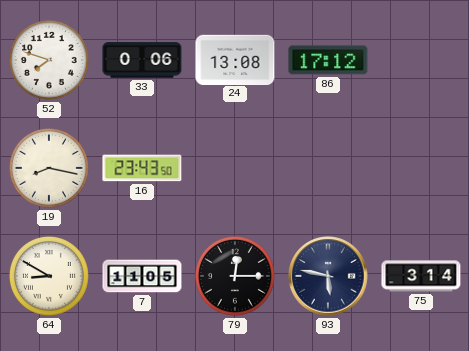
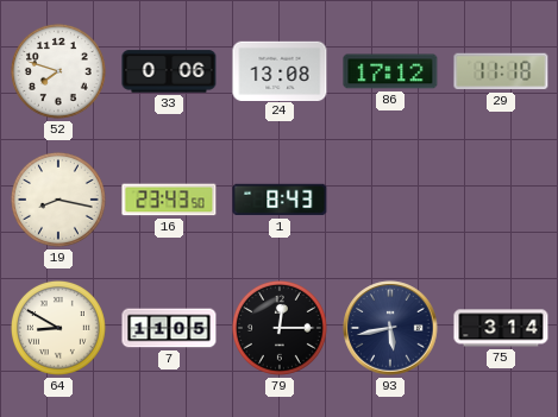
29: none -> 11:18 (501, 71)
1: none -> 8:43 (280, 200)
93: 5:47 -> 5:43 (390, 328)
